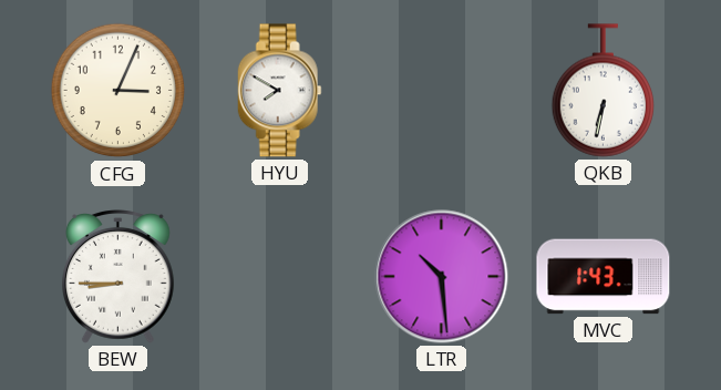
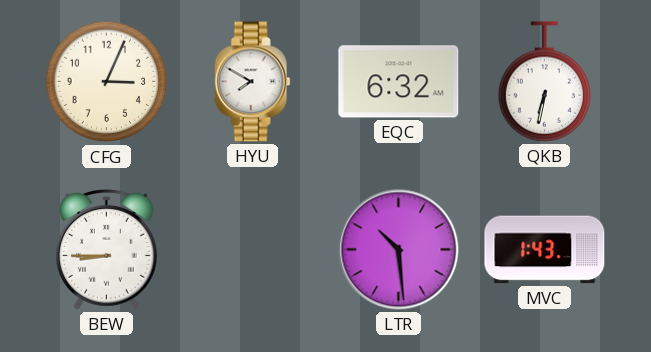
EQC: none -> 6:32 (399, 82)
